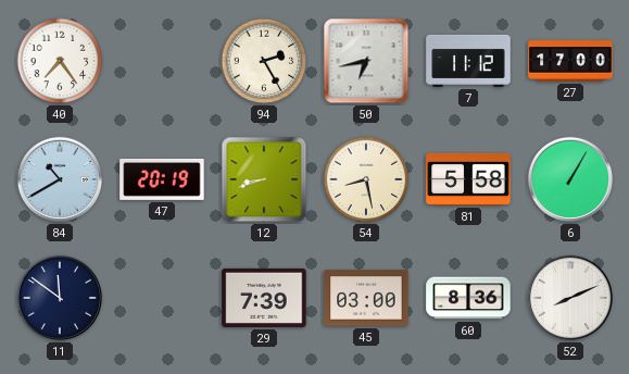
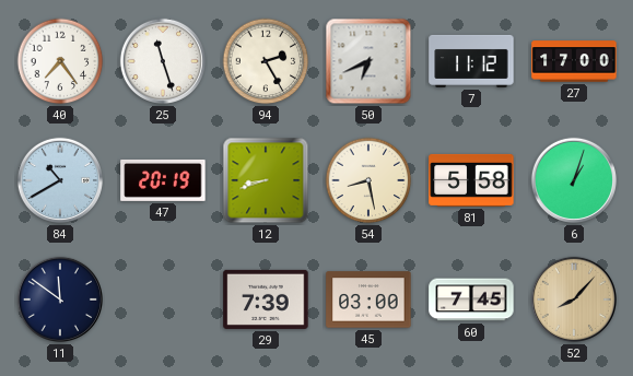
25: none -> 11:27 (163, 61)
50: 6:43 -> 6:41 (368, 61)
6: 1:05 -> 1:03 (574, 180)
60: 8:36 -> 7:45 (471, 299)
52: 8:11 -> 8:07 (574, 299)
52 dial: white -> champagne (574, 299)
